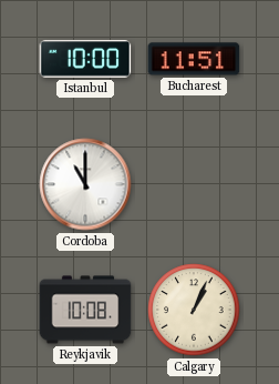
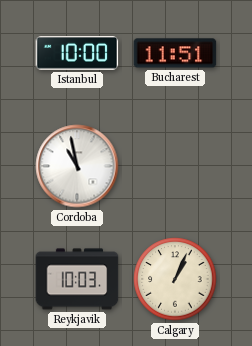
Cordoba: 11:00 -> 10:58 (77, 166)
Reykjavik: 10:08 -> 10:03 (77, 279)
